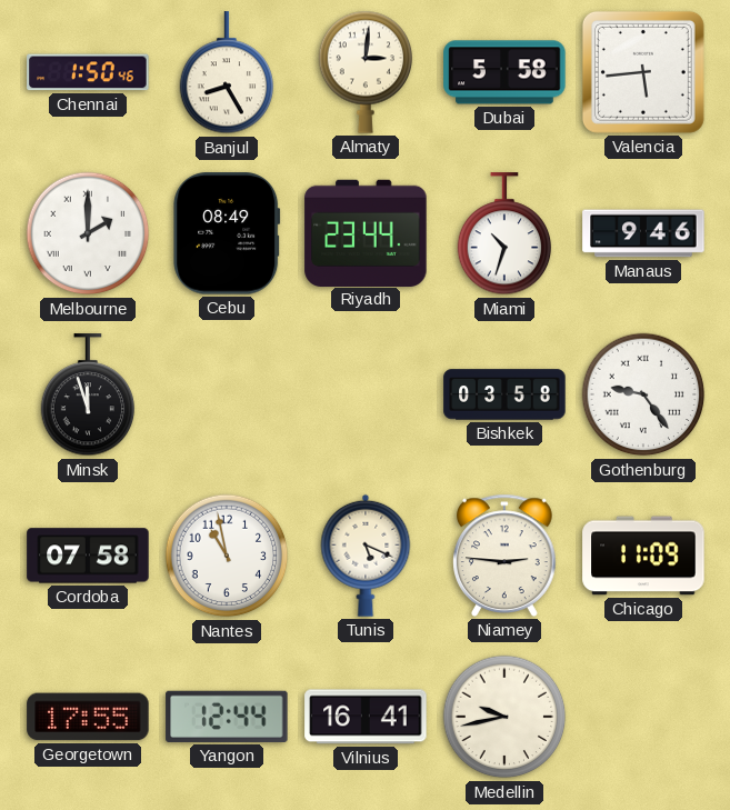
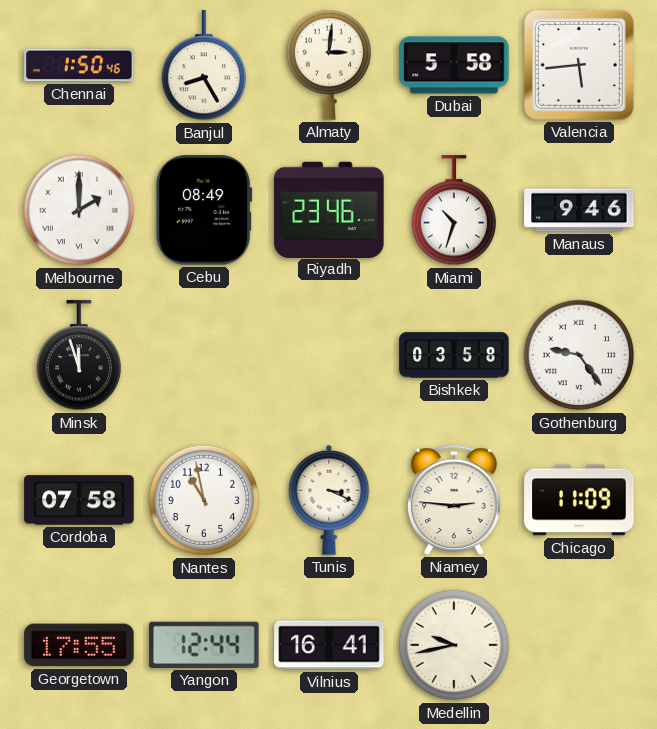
Riyadh: 23:44 -> 23:46 (329, 209)
Tunis: 5:19 -> 3:19 (329, 500)
